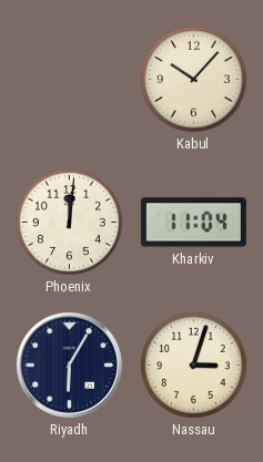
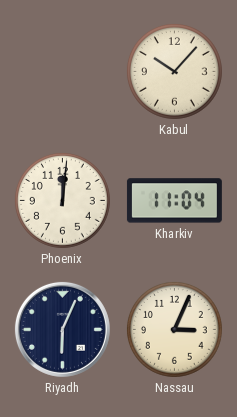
Riyadh: 6:05 -> 6:04 (62, 329)
Nassau: 3:03 -> 3:04 (175, 330)
